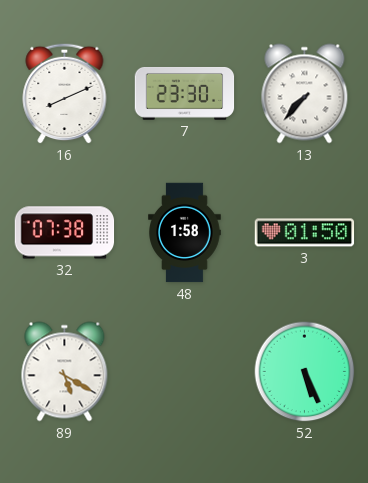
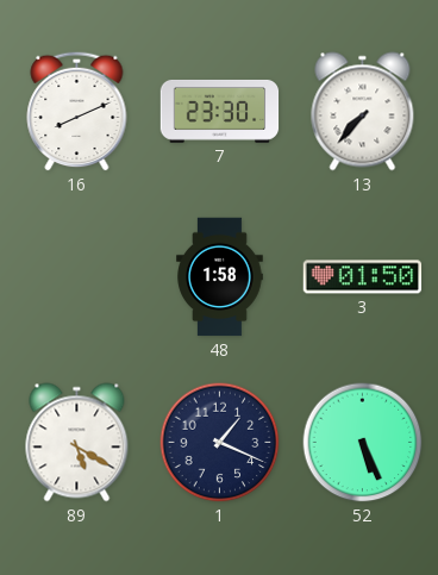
32: 07:38 -> none (65, 233)
1: none -> 1:19 (220, 443)
